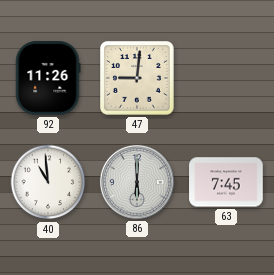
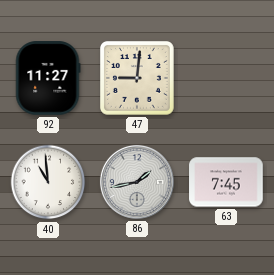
92: 11:26 -> 11:27 (48, 78)
86: 6:00 -> 1:43 (137, 182)
